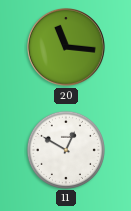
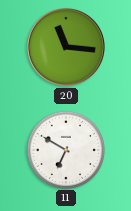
11: 12:50 -> 6:50 (65, 149)
